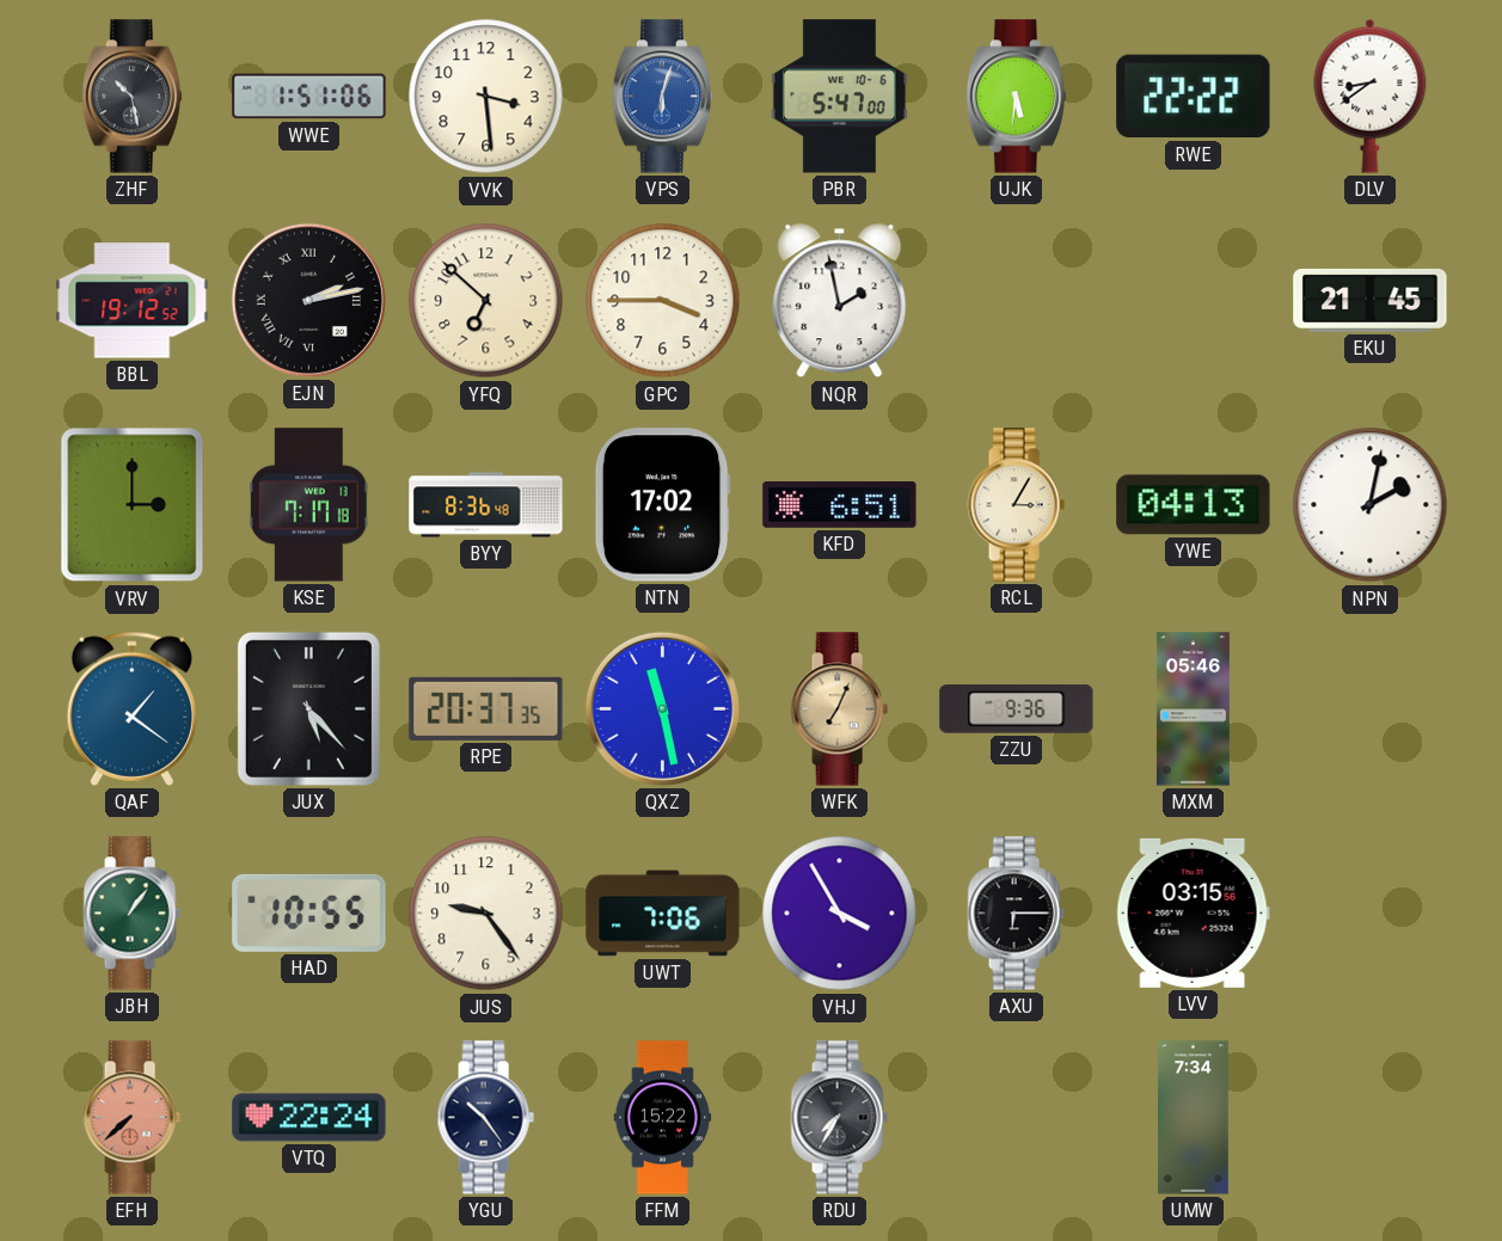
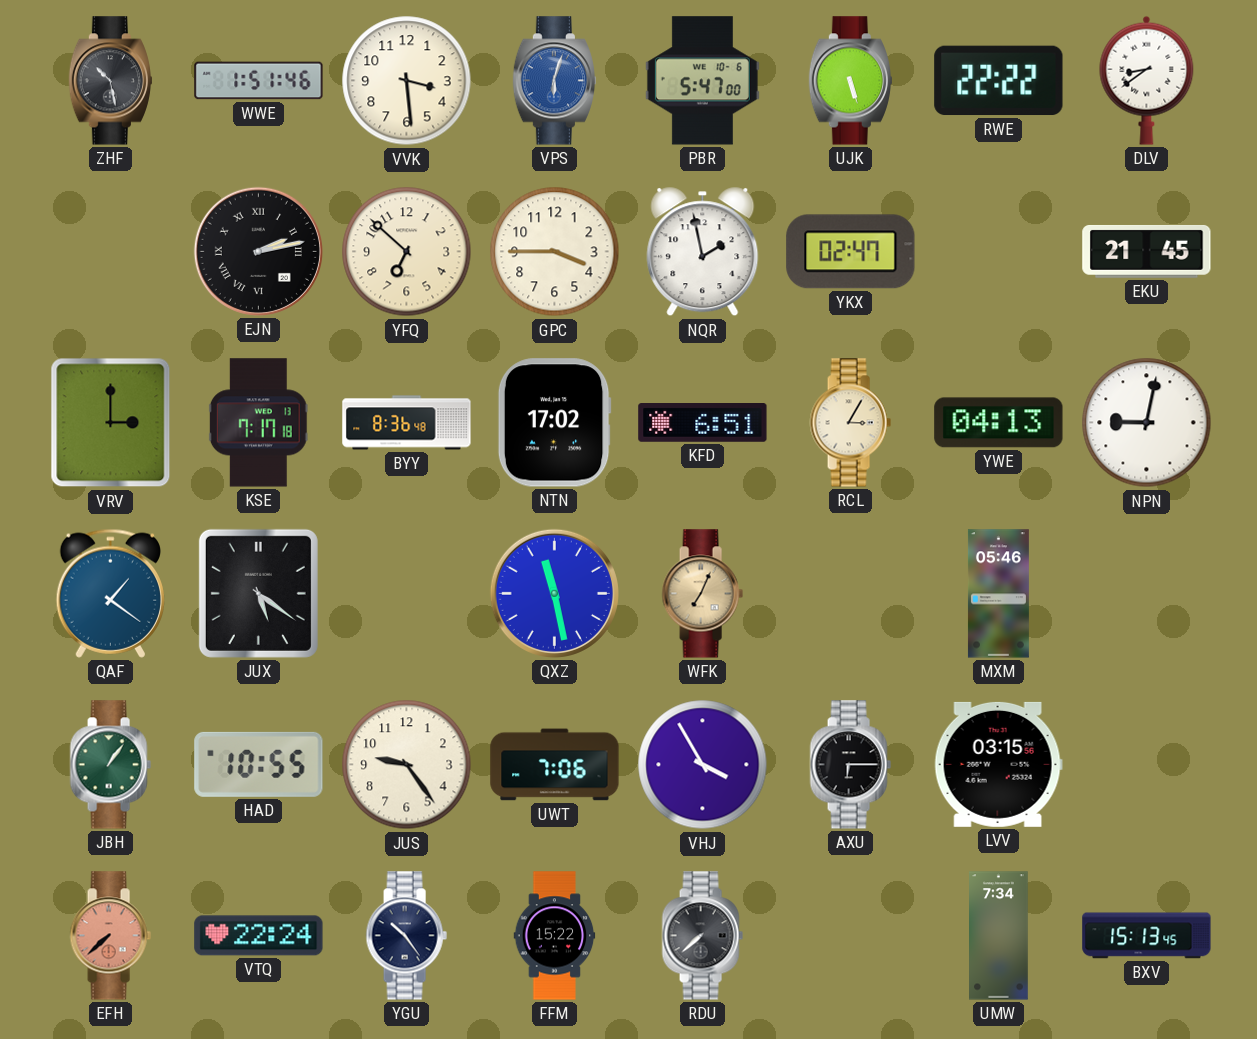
WWE: 1:51:06 -> 1:51:46 (259, 81)
UJK: 5:31 -> 5:27 (850, 81)
BBL: 19:12 -> none (133, 301)
YKX: none -> 02:47 (851, 252)
NPN: 2:02 -> 9:02 (1147, 423)
JUX: 5:23 -> 5:21 (258, 593)
RPE: 20:37 -> none (486, 708)
ZZU: 9:36 -> none (1017, 709)
RDU: 7:35 -> 7:38 (702, 936)
BXV: none -> 15:13 (1147, 936)
